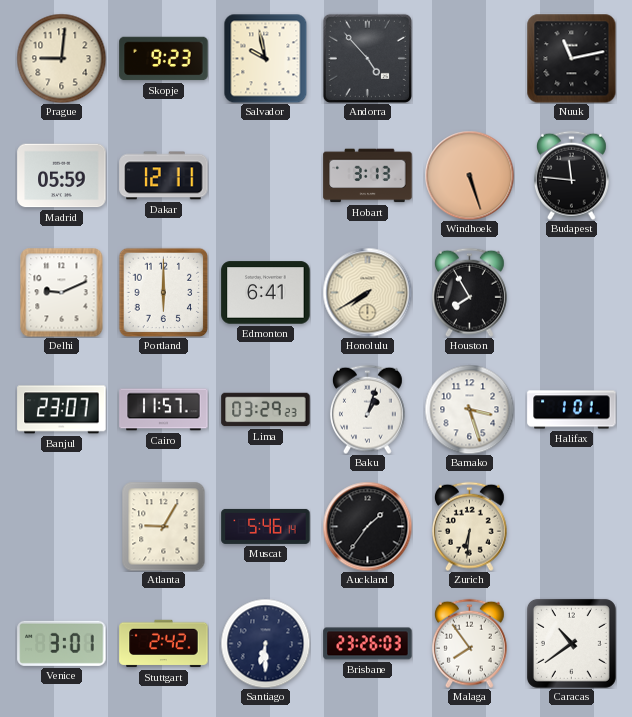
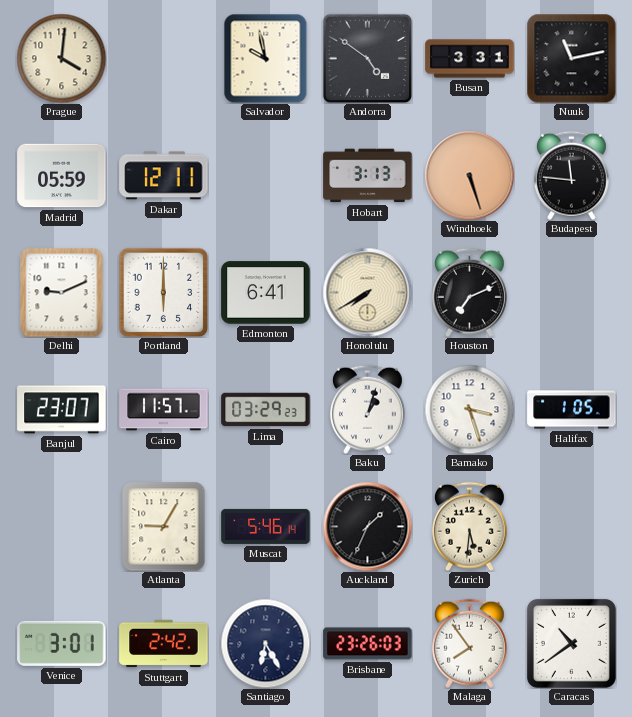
Prague: 9:01 -> 4:01 (61, 58)
Skopje: 9:23 -> none (164, 59)
Andorra: 4:53 -> 4:51 (367, 58)
Busan: none -> 3:31 (470, 59)
Houston: 7:55 -> 7:11 (469, 292)
Halifax: 1:01 -> 1:05 (572, 410)
Auckland: 1:36 -> 1:34 (367, 526)
Zurich: 6:31 -> 5:31 (469, 526)
Santiago: 6:30 -> 6:25 (265, 643)
